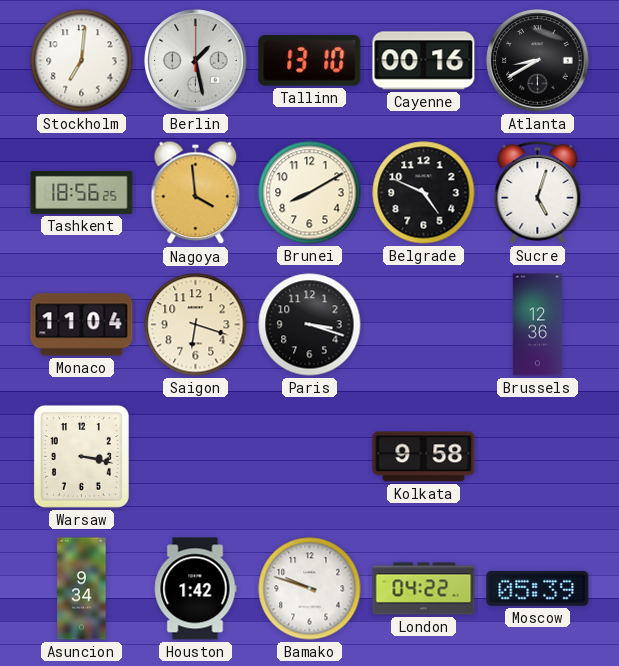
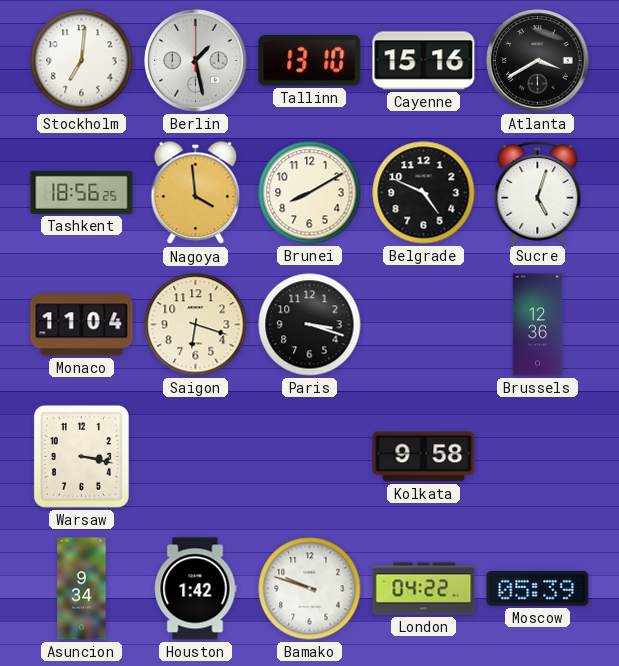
Cayenne: 00:16 -> 15:16 (424, 61)
Atlanta: 8:40 -> 3:40 (538, 61)
